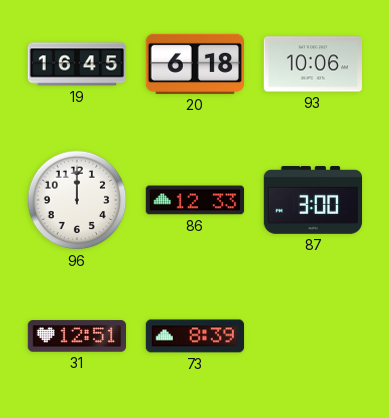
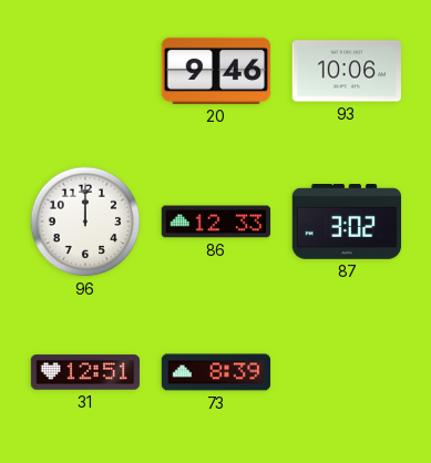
19: 16:45 -> none (77, 64)
20: 6:18 -> 9:46 (216, 71)
87: 3:00 -> 3:02 (347, 223)
